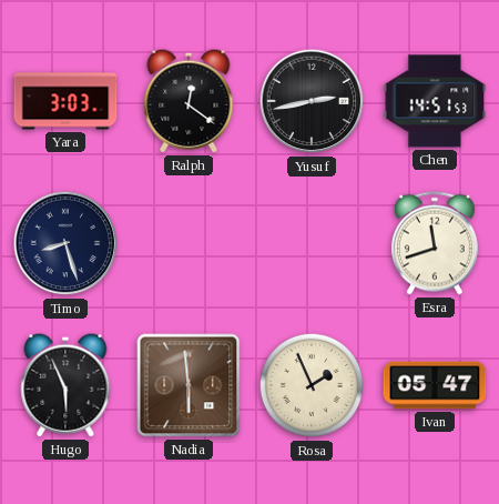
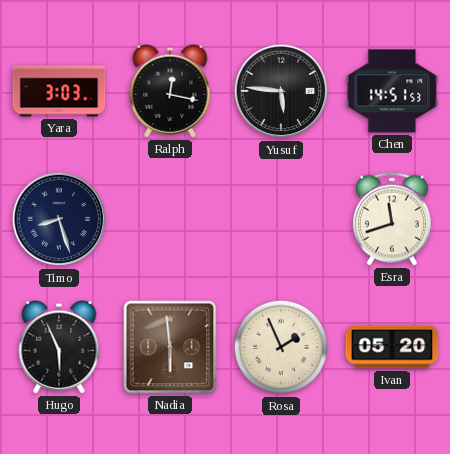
Ralph: 12:21 -> 12:17 (170, 91)
Yusuf: 2:43 -> 5:46 (281, 91)
Ivan: 05:47 -> 05:20 (392, 347)
